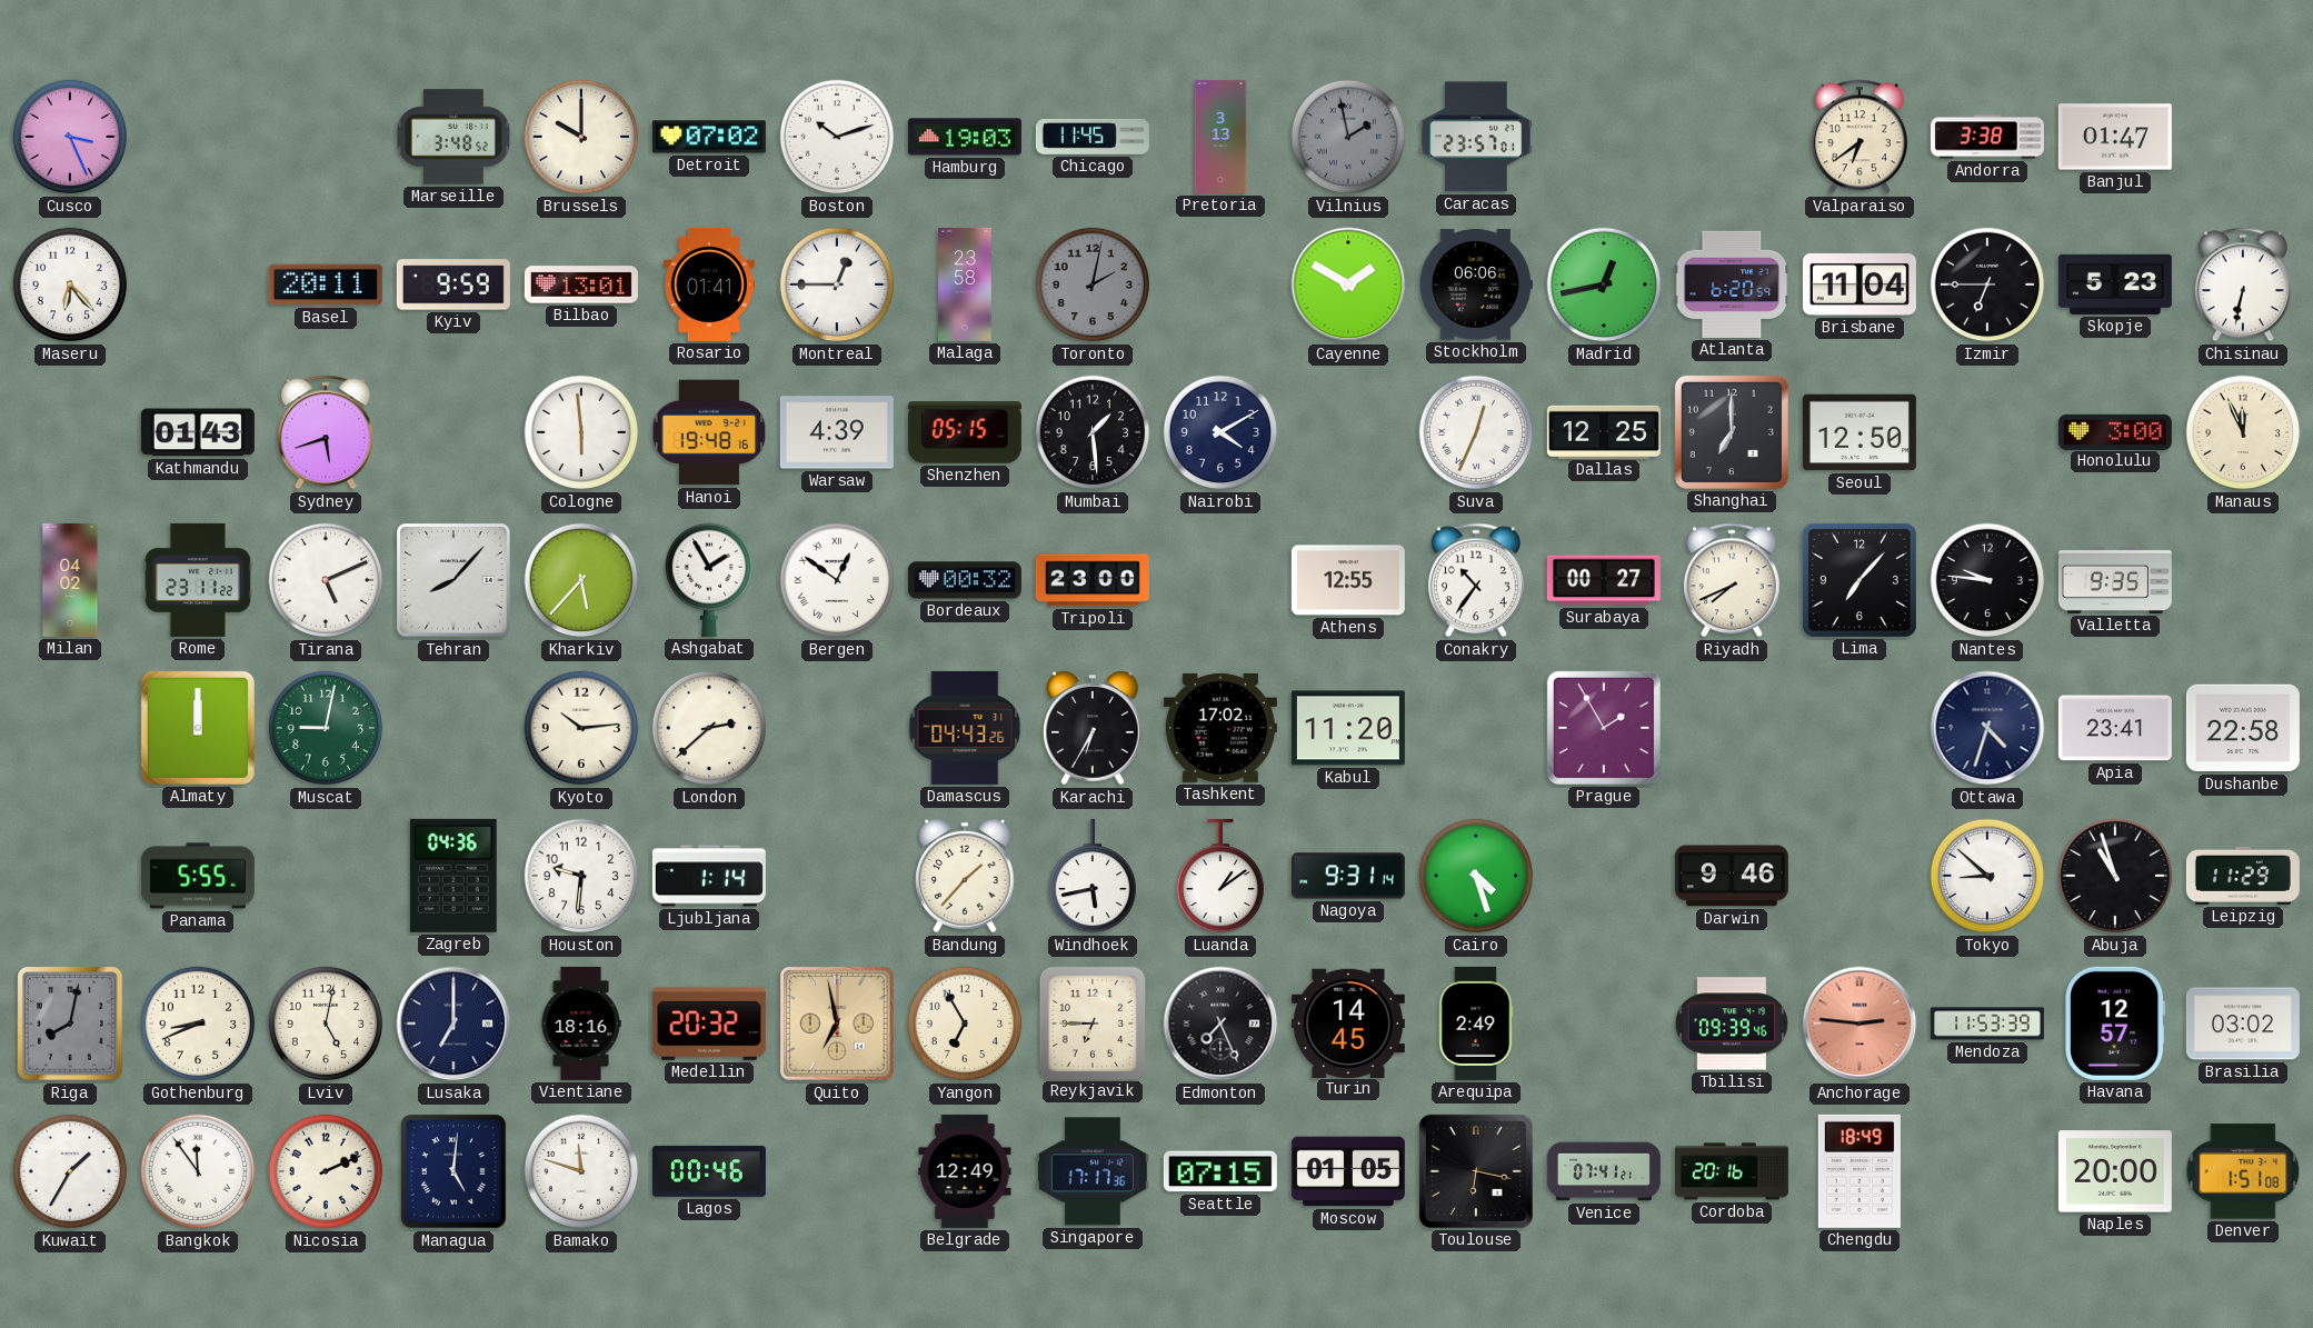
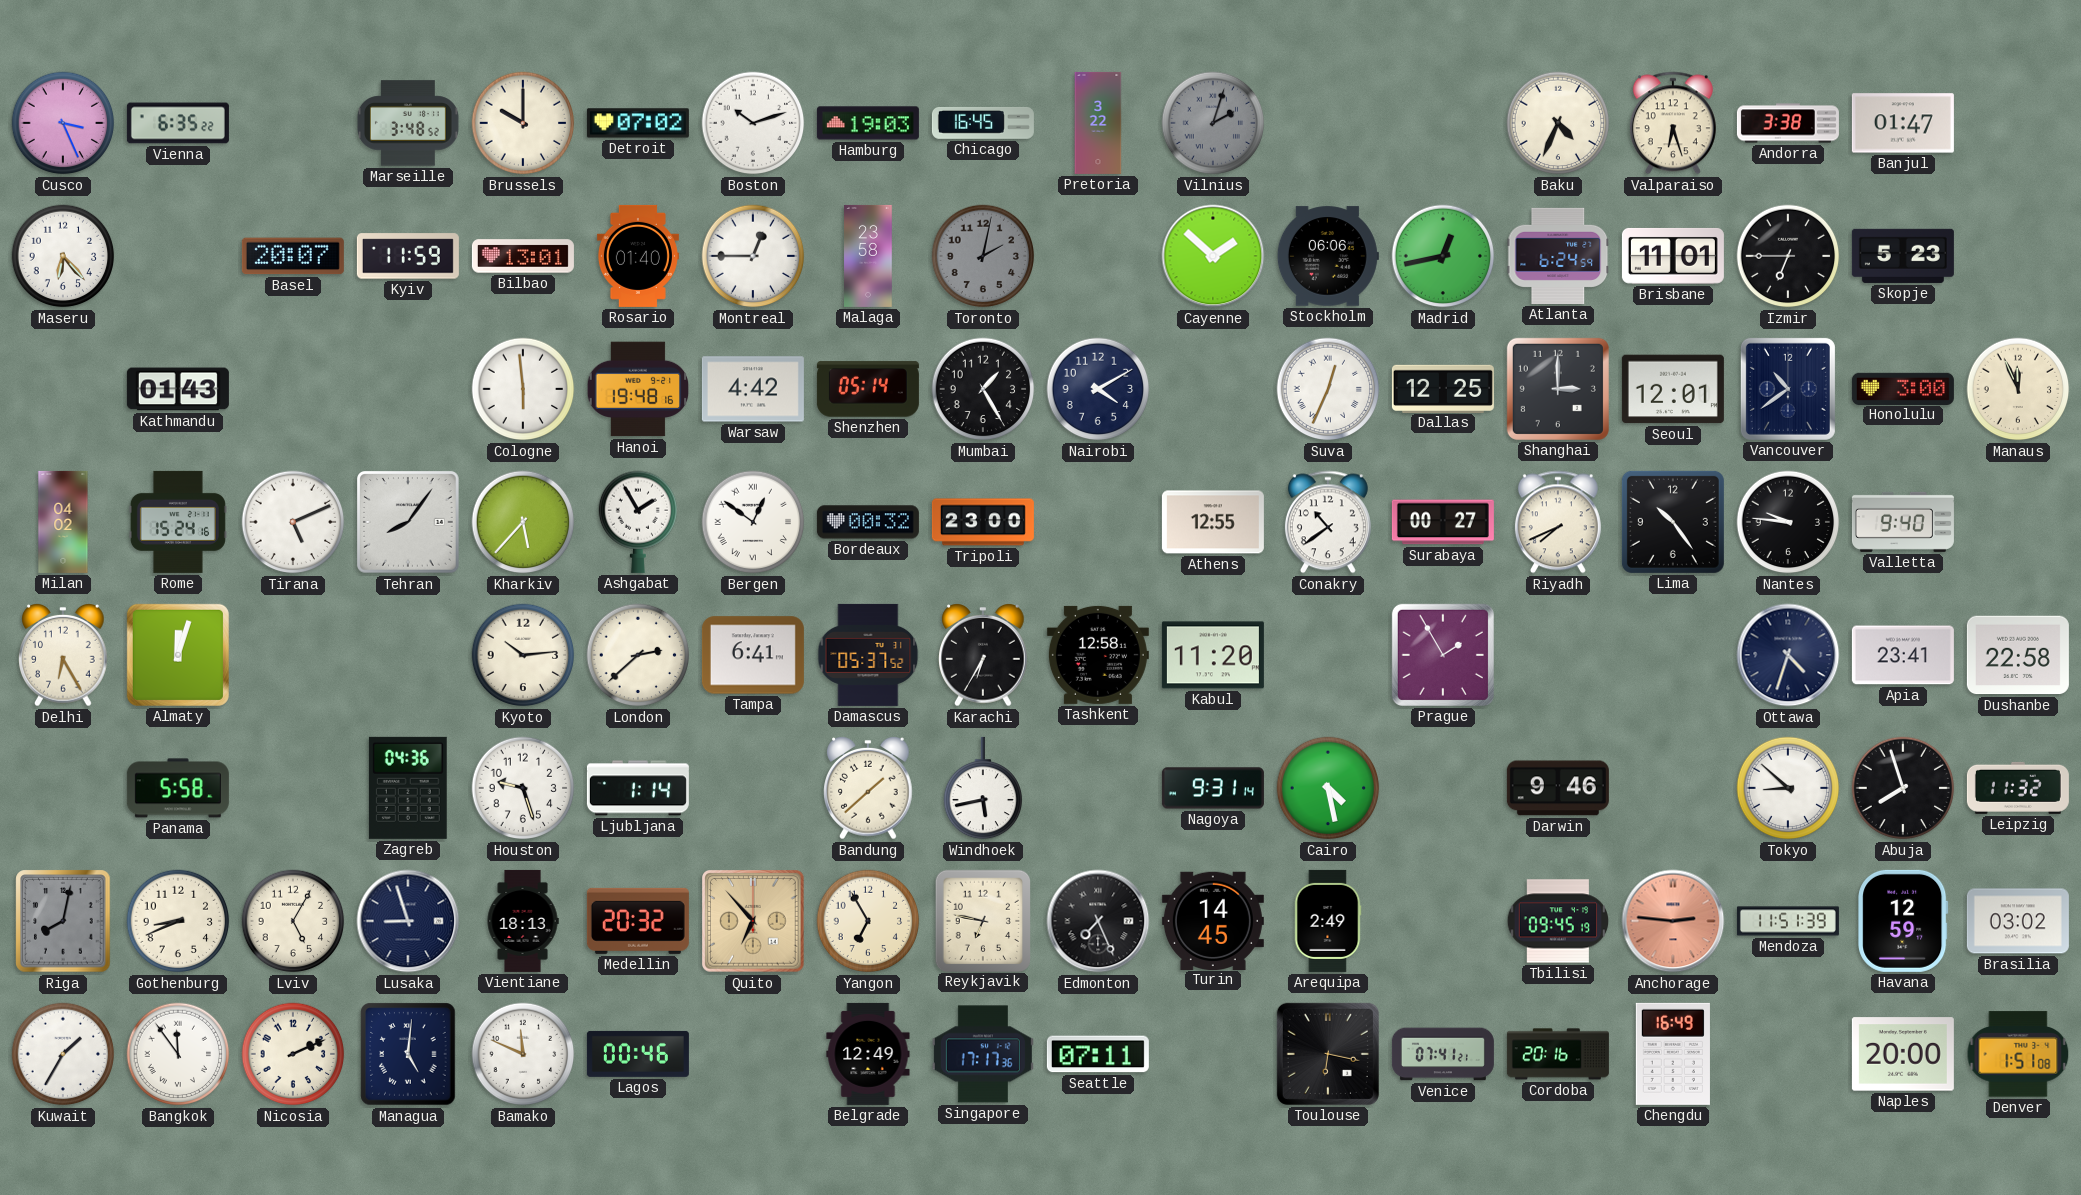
Vienna: none -> 6:35 (178, 123)
Chicago: 11:45 -> 16:45 (983, 123)
Pretoria: 3:13 -> 3:22 (1098, 123)
Vilnius: 1:58 -> 2:03 (1213, 123)
Caracas: 23:57 -> none (1476, 137)
Baku: none -> 4:34 (1558, 123)
Valparaiso: 6:39 -> 6:27 (1673, 123)
Basel: 20:11 -> 20:07 (293, 256)
Kyiv: 9:59 -> 11:59 (408, 256)
Rosario: 01:41 -> 01:40 (638, 256)
Cayenne: 1:50 -> 1:52 (1213, 256)
Atlanta: 6:20 -> 6:24 (1558, 256)
Brisbane: 11:04 -> 11:01 (1673, 256)
Chisinau: 6:32 -> none (2243, 284)
Sydney: 5:42 -> none (326, 432)
Warsaw: 4:39 -> 4:42 (753, 389)
Shenzhen: 05:15 -> 05:14 (868, 389)
Mumbai: 1:29 -> 1:25 (983, 389)
Shanghai: 7:00 -> 3:00 (1558, 389)
Seoul: 12:50 -> 12:01 (1673, 389)
Vancouver: none -> 10:39 (1788, 389)
Rome: 23:11 -> 15:24 (178, 522)
Tehran: 8:07 -> 8:06 (409, 523)
Conakry: 10:36 -> 10:39 (1328, 522)
Lima: 7:07 -> 10:24 (1673, 522)
Valletta: 9:35 -> 9:40 (1903, 522)
Delhi: none -> 6:25 (63, 656)
Almaty: 12:00 -> 12:03 (178, 655)
Muscat: 9:02 -> none (326, 728)
Tampa: none -> 6:41 (753, 655)
Damascus: 04:43 -> 05:37 (868, 655)
Tashkent: 17:02 -> 12:58 (1098, 655)
Panama: 5:55 -> 5:58 (178, 788)
Houston: 9:31 -> 9:27 (523, 788)
Bandung: 1:37 -> 1:38 (868, 789)
Luanda: 1:09 -> none (1220, 876)
Cairo: 4:27 -> 4:28 (1328, 788)
Abuja: 10:57 -> 7:57 (1903, 788)
Leipzig: 11:29 -> 11:32 (2018, 788)
Lviv: 5:02 -> 5:05 (293, 921)
Lusaka: 7:00 -> 8:57 (408, 921)
Vientiane: 18:16 -> 18:13 (523, 921)
Quito: 6:58 -> 6:53 (754, 922)
Reykjavik: 6:45 -> 6:47 (982, 920)
Tbilisi: 09:39 -> 09:45 (1558, 921)
Mendoza: 11:53 -> 11:51 (1788, 921)
Havana: 12:57 -> 12:59 (1903, 921)
Bamako: 11:48 -> 11:49 (523, 1054)
Seattle: 07:15 -> 07:11 (1098, 1054)
Moscow: 01:05 -> none (1348, 1171)
Chengdu: 18:49 -> 16:49 (1673, 1054)
